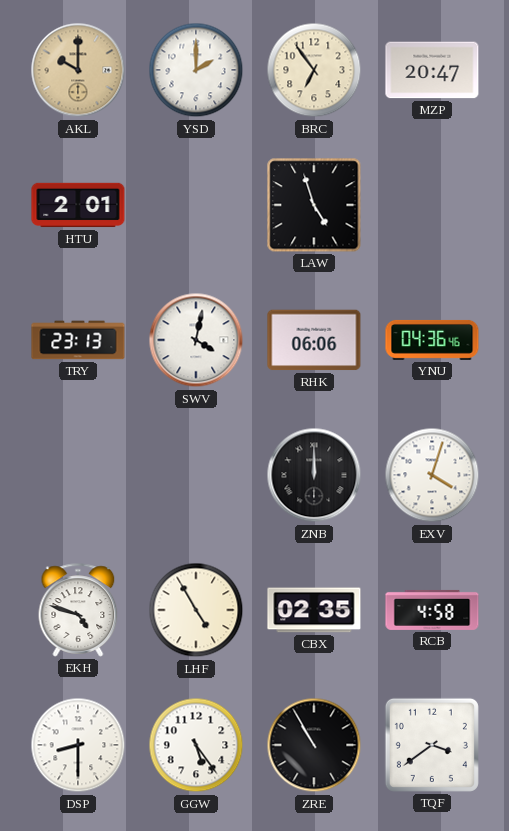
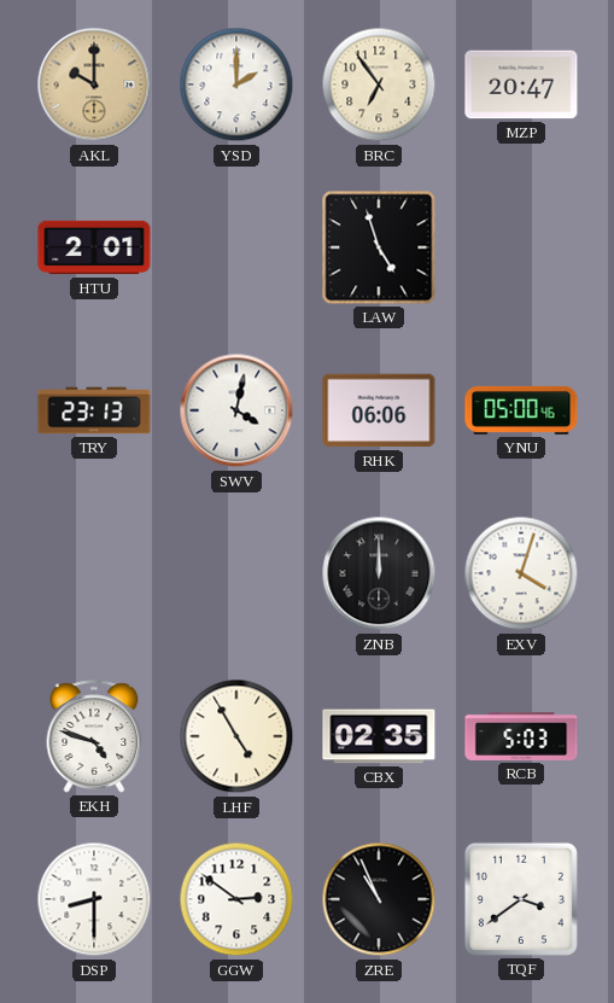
YNU: 04:36 -> 05:00 (521, 410)
RCB: 4:58 -> 5:03 (521, 736)
GGW: 5:24 -> 2:51 (236, 899)
ZRE: 10:55 -> 10:56 (379, 899)
